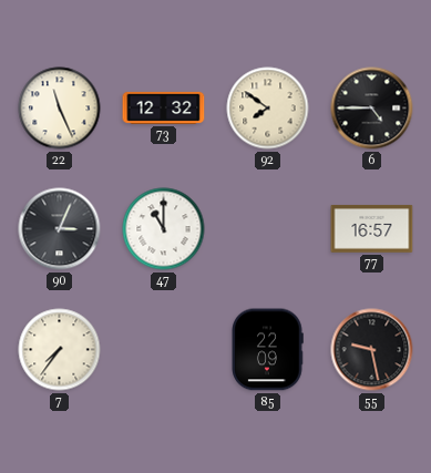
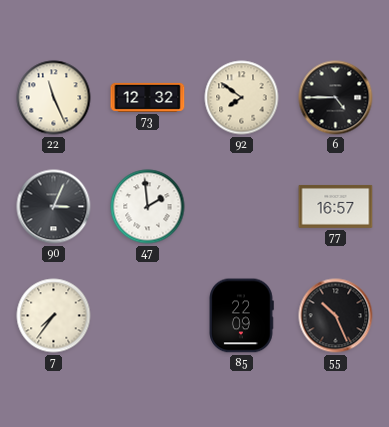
47: 11:00 -> 1:59 (148, 207)
55: 9:28 -> 10:26 (336, 316)
